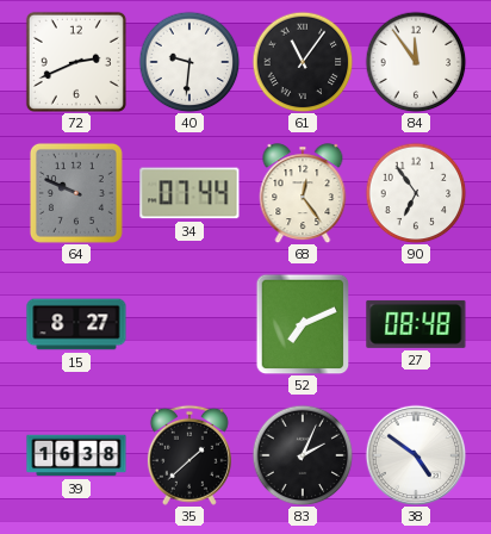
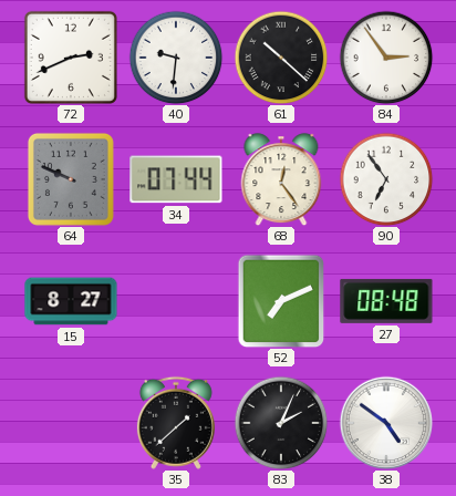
61: 11:06 -> 10:22 (281, 58)
84: 11:54 -> 2:54 (386, 58)
39: 16:38 -> none (76, 455)
